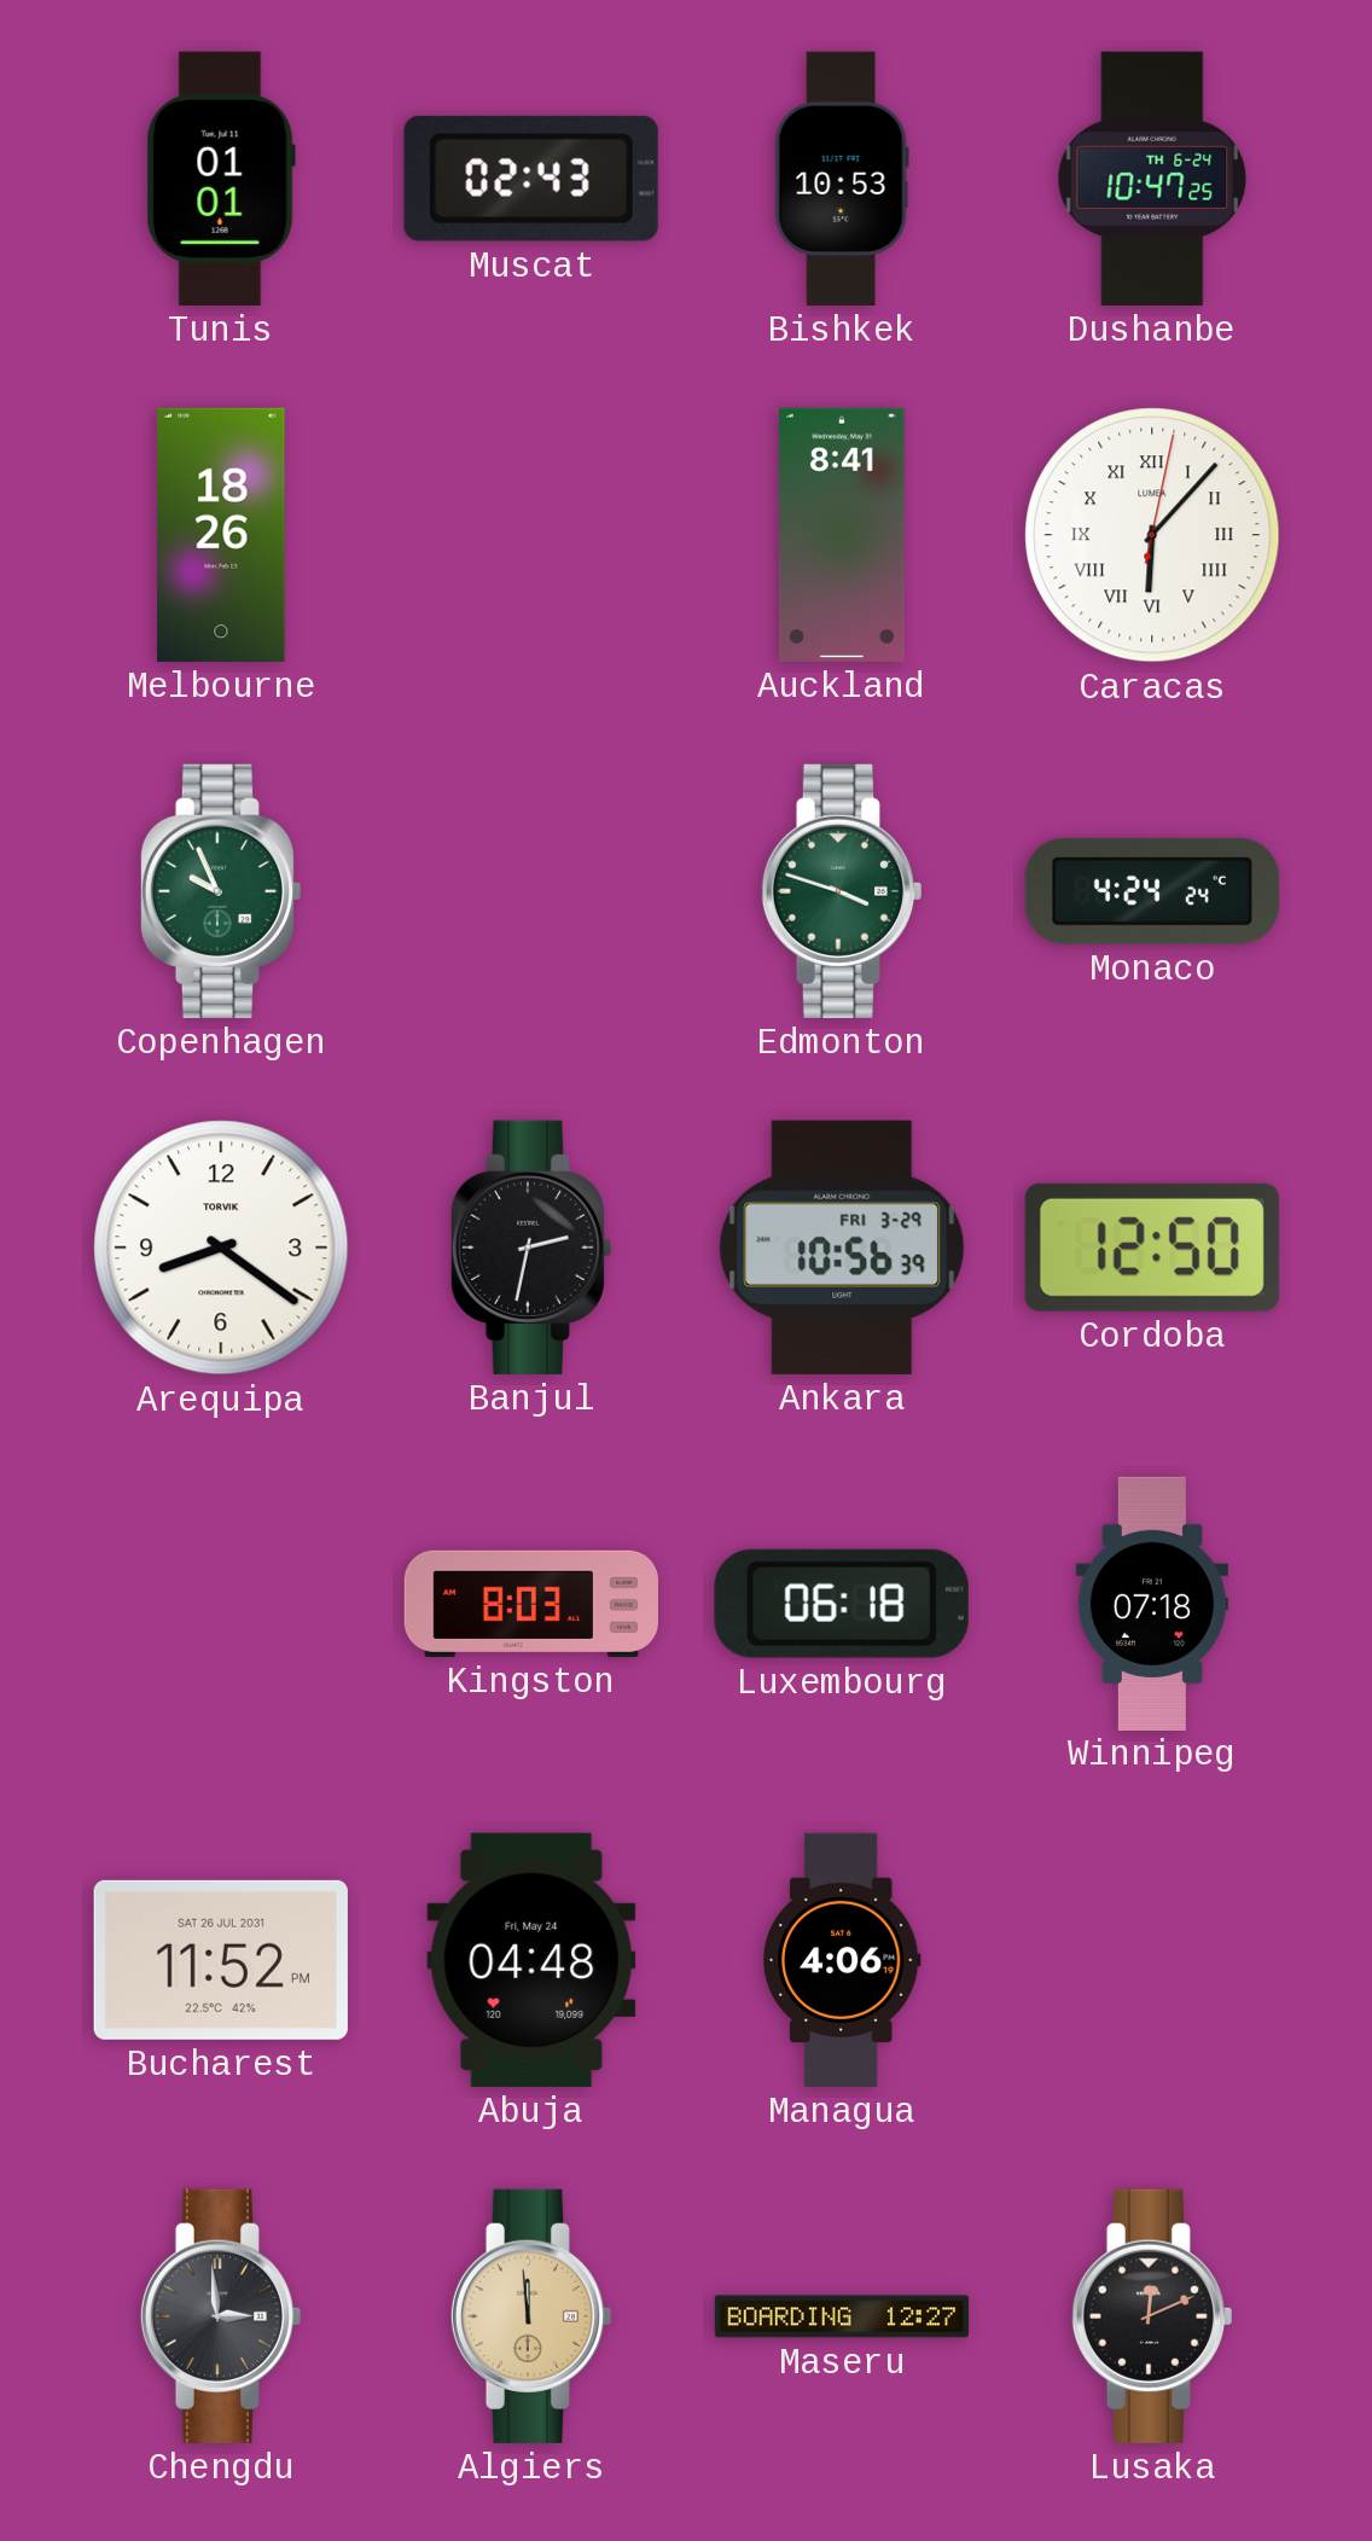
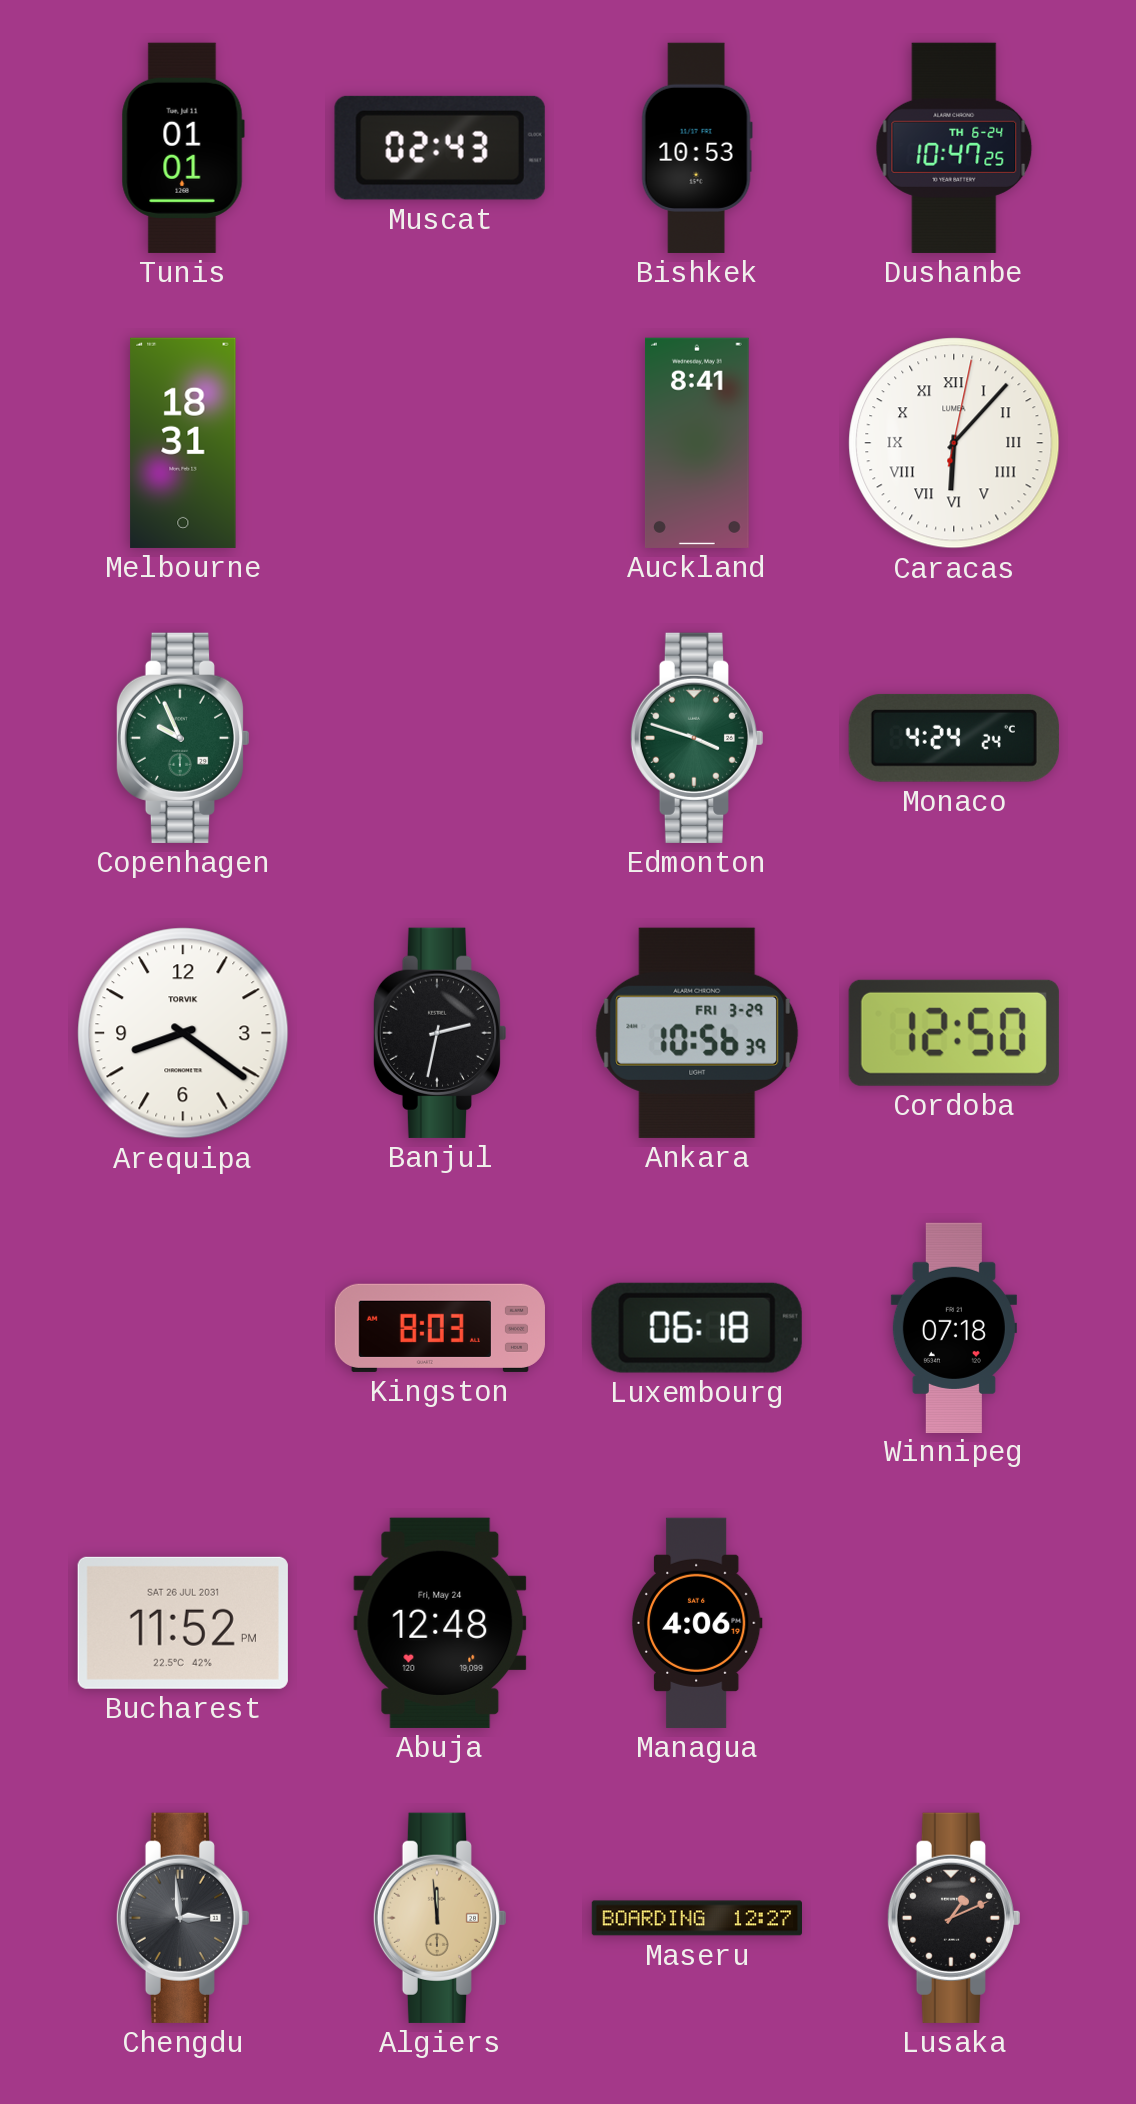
Melbourne: 18:26 -> 18:31 (183, 443)
Abuja: 04:48 -> 12:48 (440, 1623)
Lusaka: 12:11 -> 1:11 (953, 1918)
